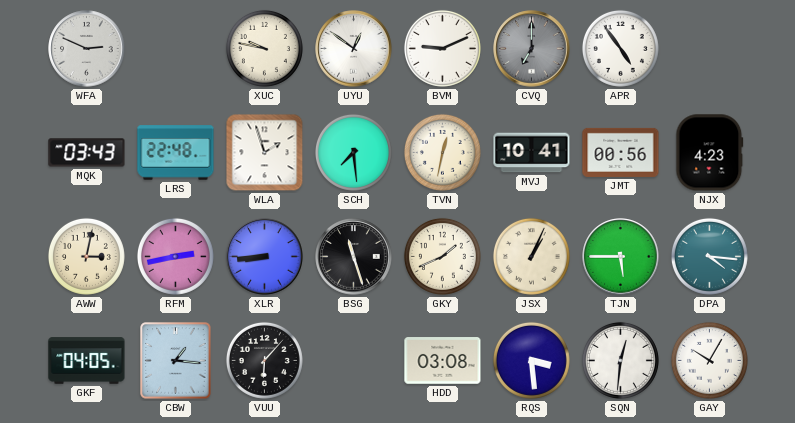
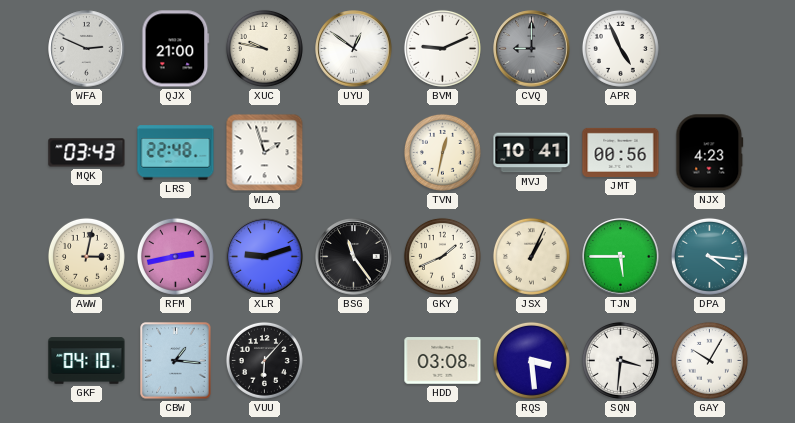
QJX: none -> 21:00 (176, 49)
CVQ: 7:00 -> 9:00 (532, 49)
APR: 4:54 -> 4:56 (620, 48)
SCH: 7:29 -> none (353, 152)
XLR: 8:44 -> 9:12 (265, 257)
BSG: 11:27 -> 11:24 (354, 257)
GKF: 04:05 -> 04:10 (87, 361)
SQN: 12:31 -> 3:31 (620, 360)
